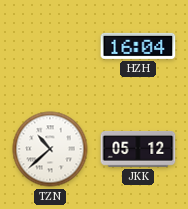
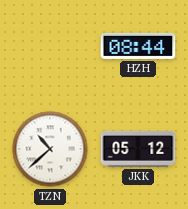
HZH: 16:04 -> 08:44 (138, 46)
